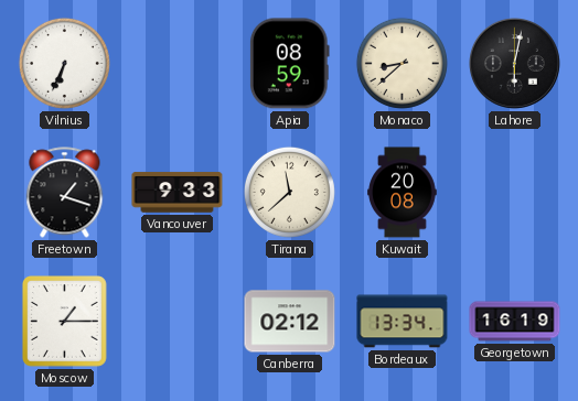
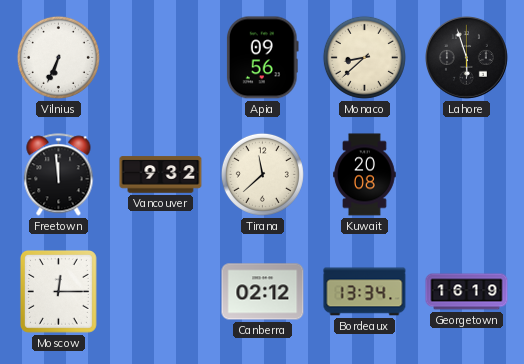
Apia: 08:59 -> 09:56 (262, 58)
Lahore: 6:02 -> 5:57 (467, 58)
Freetown: 1:18 -> 11:59 (59, 175)
Vancouver: 9:33 -> 9:32 (161, 175)
Moscow: 1:15 -> 12:15 (58, 292)
